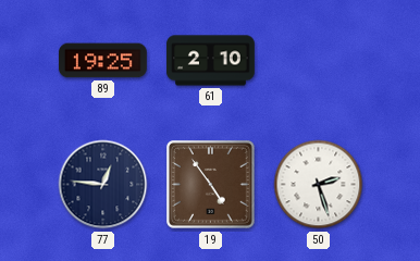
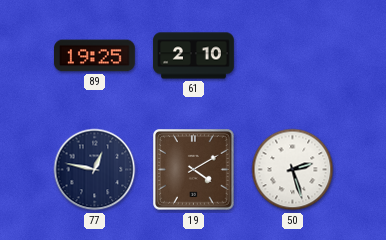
77: 12:46 -> 12:47 (95, 170)
19: 4:54 -> 4:10 (194, 170)
